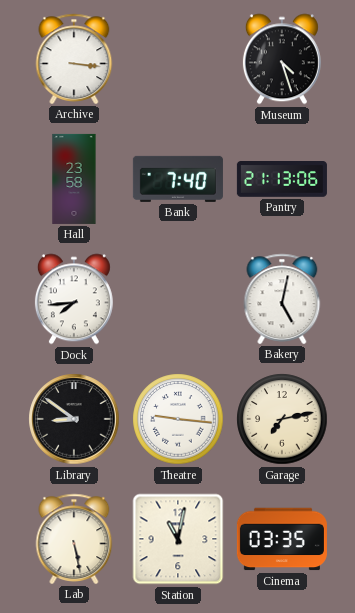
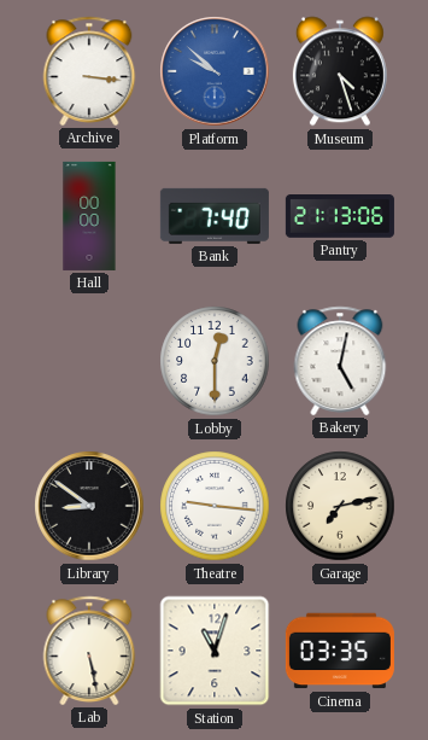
Platform: none -> 9:52 (215, 71)
Hall: 23:58 -> 00:00 (89, 216)
Dock: 7:44 -> none (74, 299)
Lobby: none -> 12:30 (215, 361)
Station: 11:02 -> 11:03 (215, 651)
